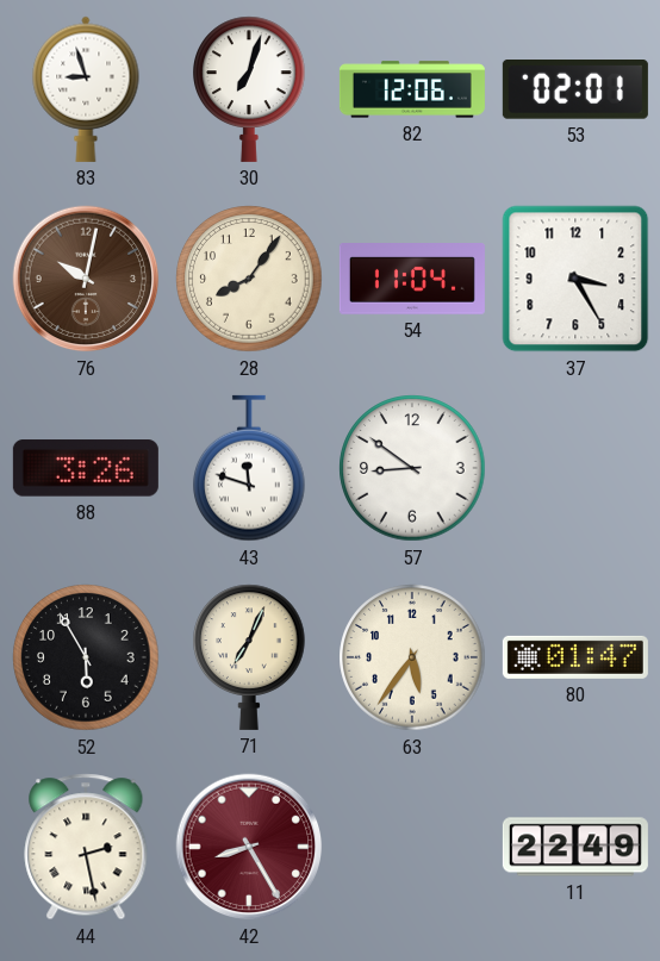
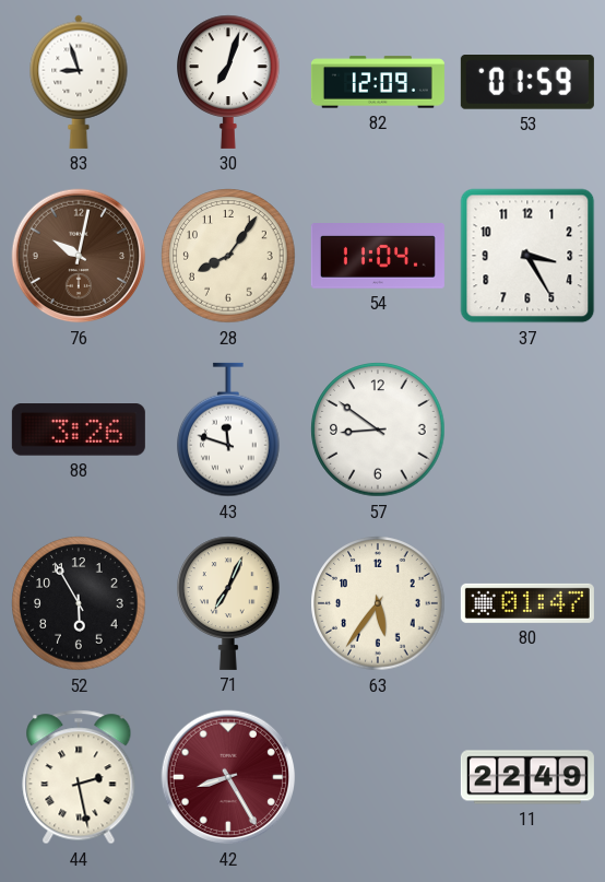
82: 12:06 -> 12:09 (378, 82)
53: 02:01 -> 01:59 (527, 83)
